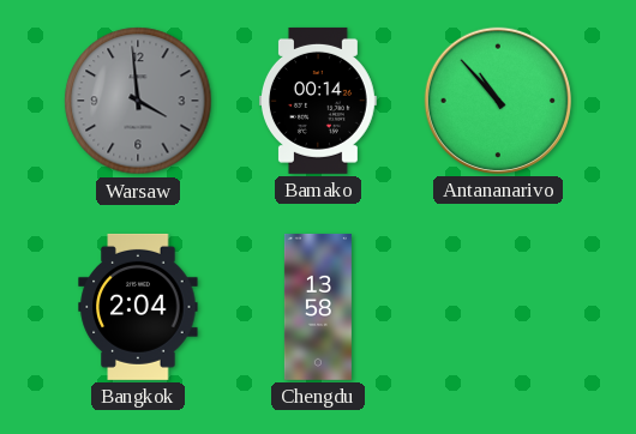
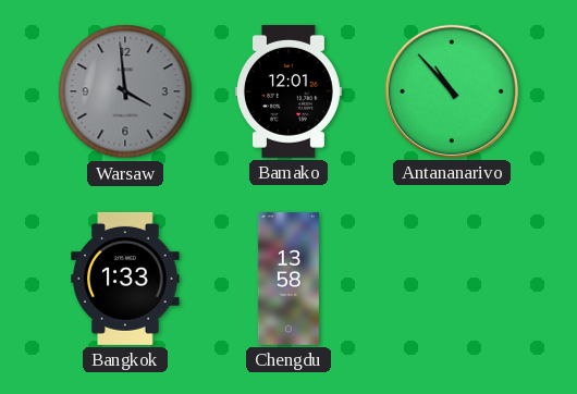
Bamako: 00:14 -> 12:01 (288, 91)
Bangkok: 2:04 -> 1:33 (125, 279)
